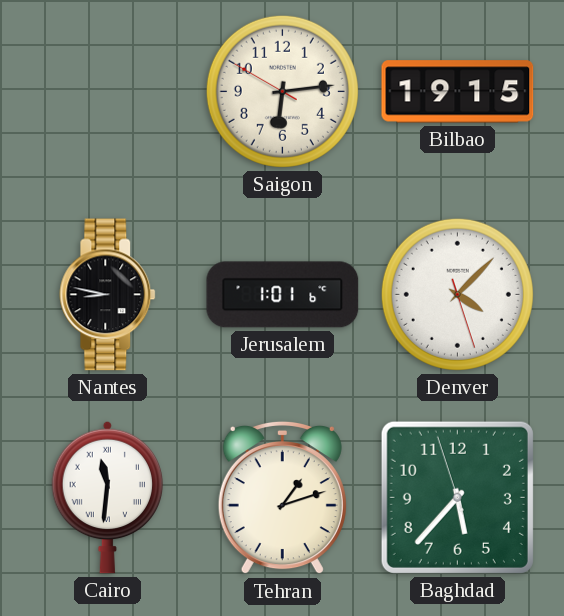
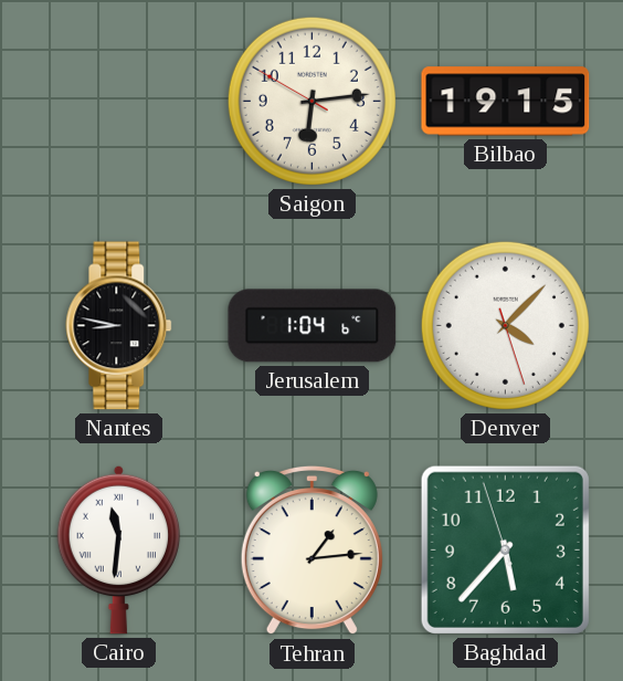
Jerusalem: 1:01 -> 1:04 (313, 326)
Tehran: 1:12 -> 1:14 (311, 551)
